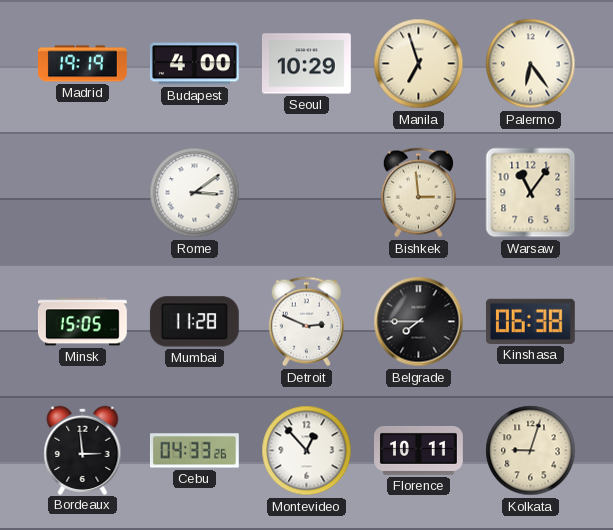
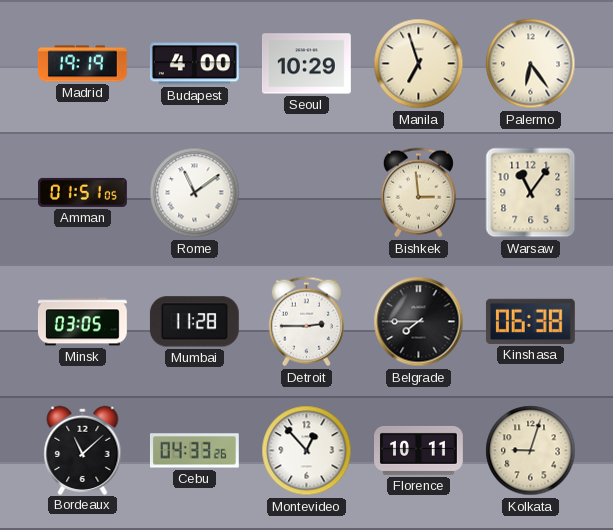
Amman: none -> 01:51 (83, 192)
Rome: 3:09 -> 11:09 (195, 193)
Minsk: 15:05 -> 03:05 (83, 322)
Detroit: 2:49 -> 2:45 (306, 322)
Bordeaux: 2:59 -> 11:08 (83, 450)
